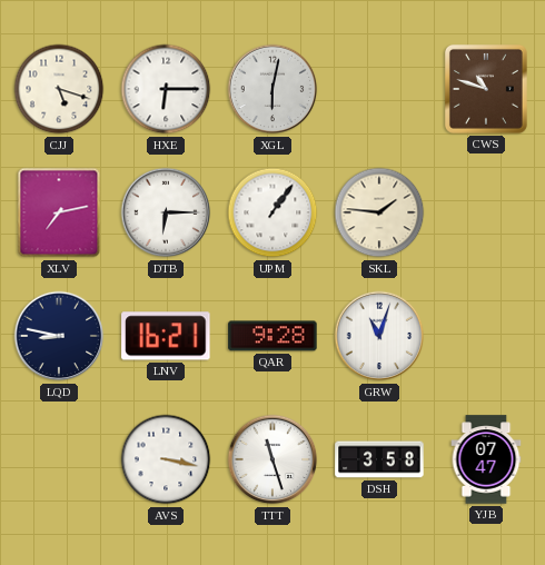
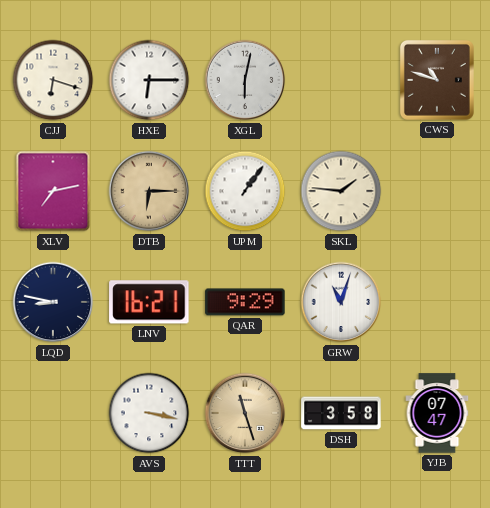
CJJ: 5:18 -> 6:18 (53, 80)
DTB dial: white -> champagne (149, 191)
QAR: 9:28 -> 9:29 (245, 302)
TTT dial: white -> champagne (245, 413)
